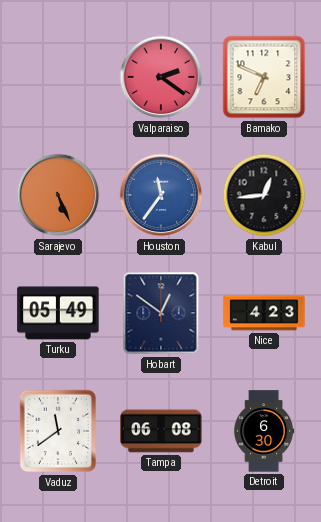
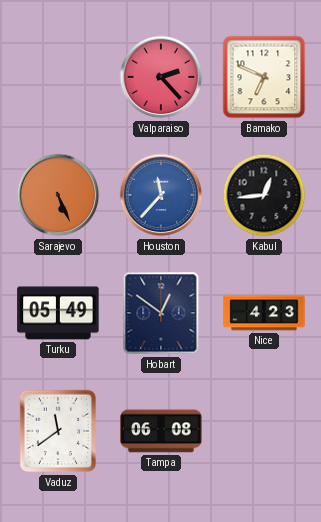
Valparaiso: 2:21 -> 2:23 (161, 77)
Houston: 11:36 -> 11:37 (161, 195)
Detroit: 6:30 -> none (264, 431)
